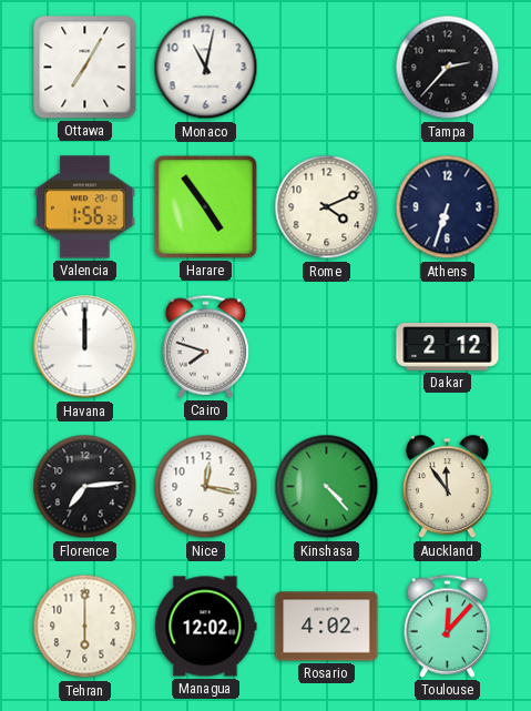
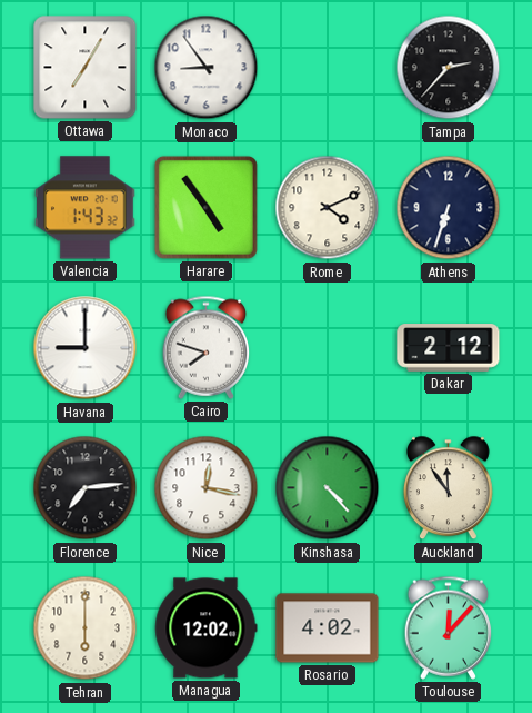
Monaco: 11:02 -> 8:54 (207, 68)
Valencia: 1:56 -> 1:43 (86, 208)
Havana: 12:00 -> 9:00 (86, 348)
